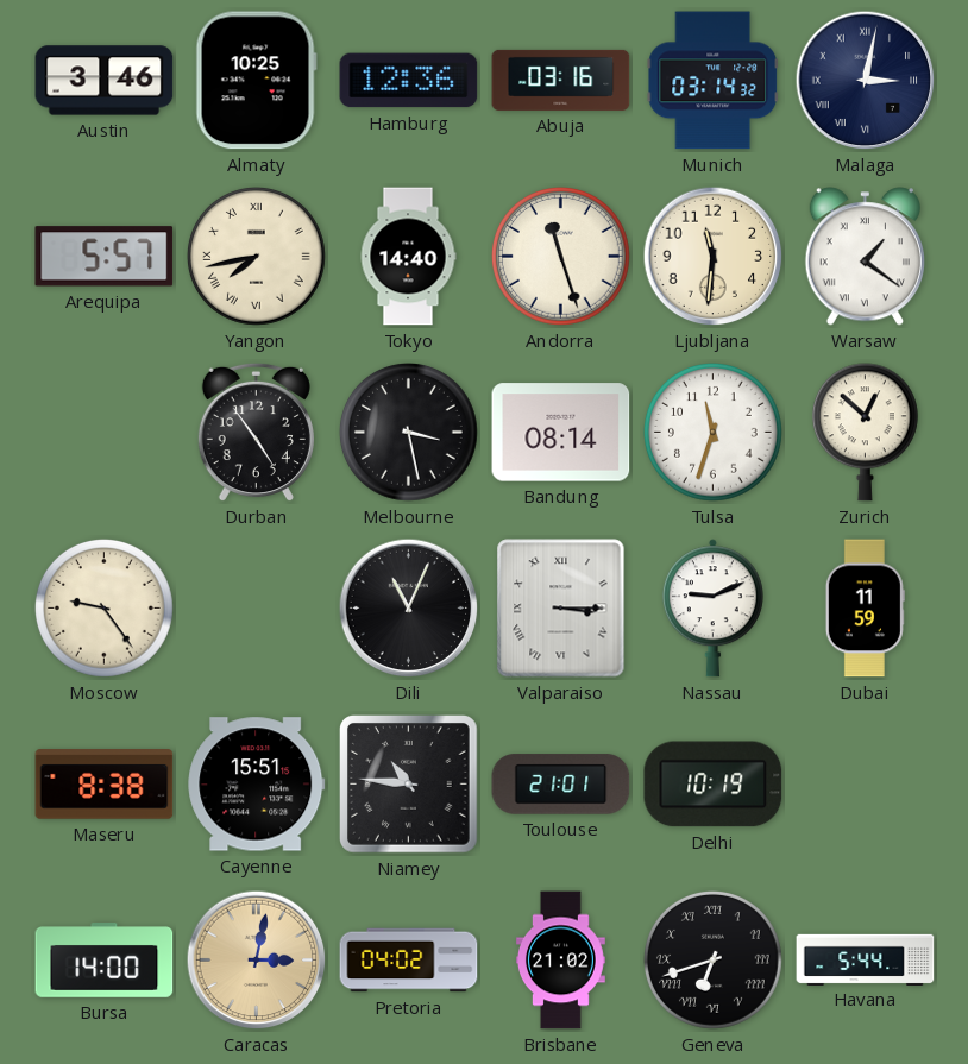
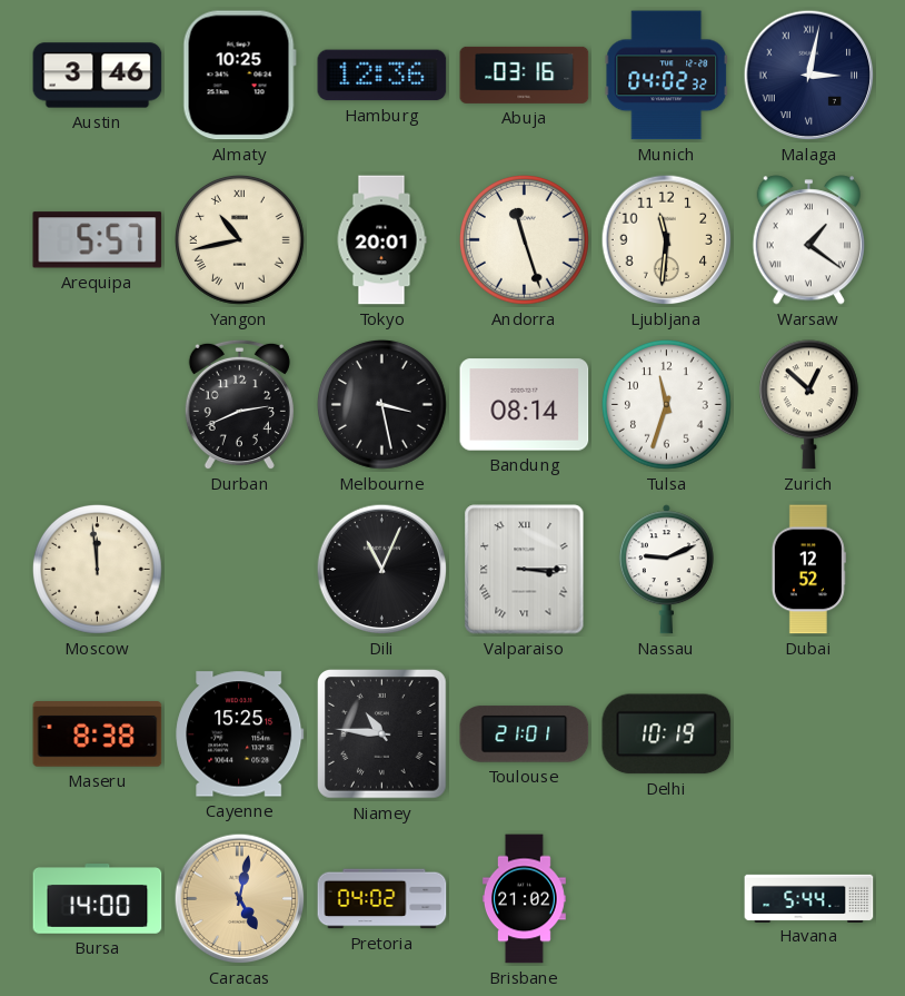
Munich: 03:14 -> 04:02 (667, 76)
Yangon: 7:43 -> 10:43 (240, 240)
Tokyo: 14:40 -> 20:01 (381, 240)
Durban: 4:54 -> 2:41 (239, 405)
Moscow: 9:24 -> 11:59 (98, 570)
Dubai: 11:59 -> 12:52 (808, 570)
Cayenne: 15:51 -> 15:25 (240, 734)
Caracas: 3:02 -> 5:02 (240, 899)
Geneva: 6:42 -> none (714, 961)
